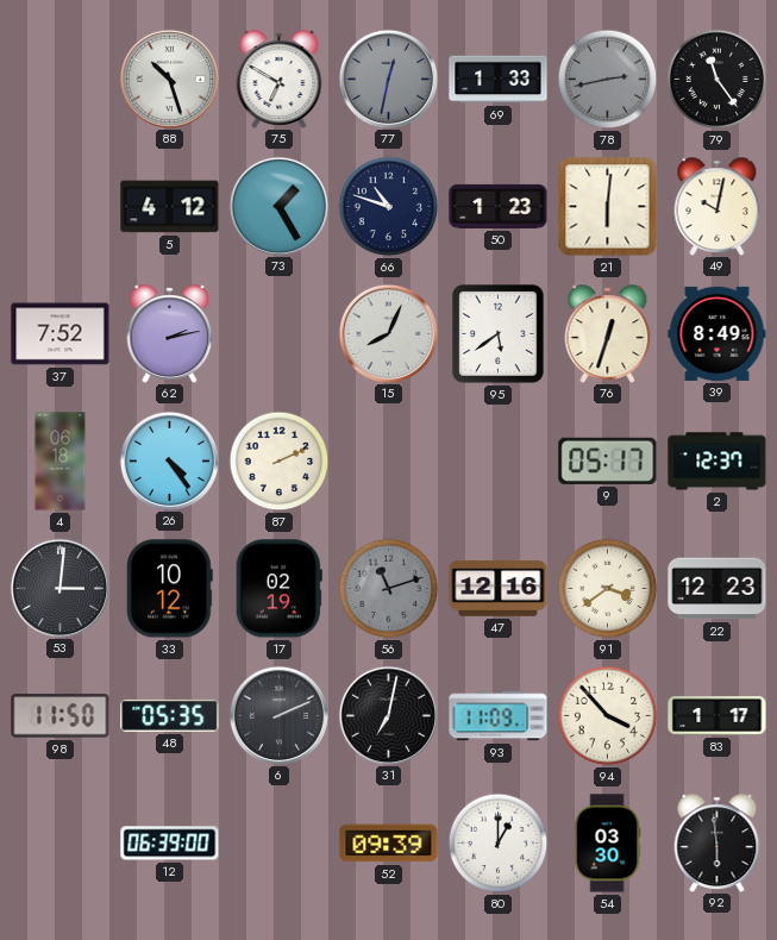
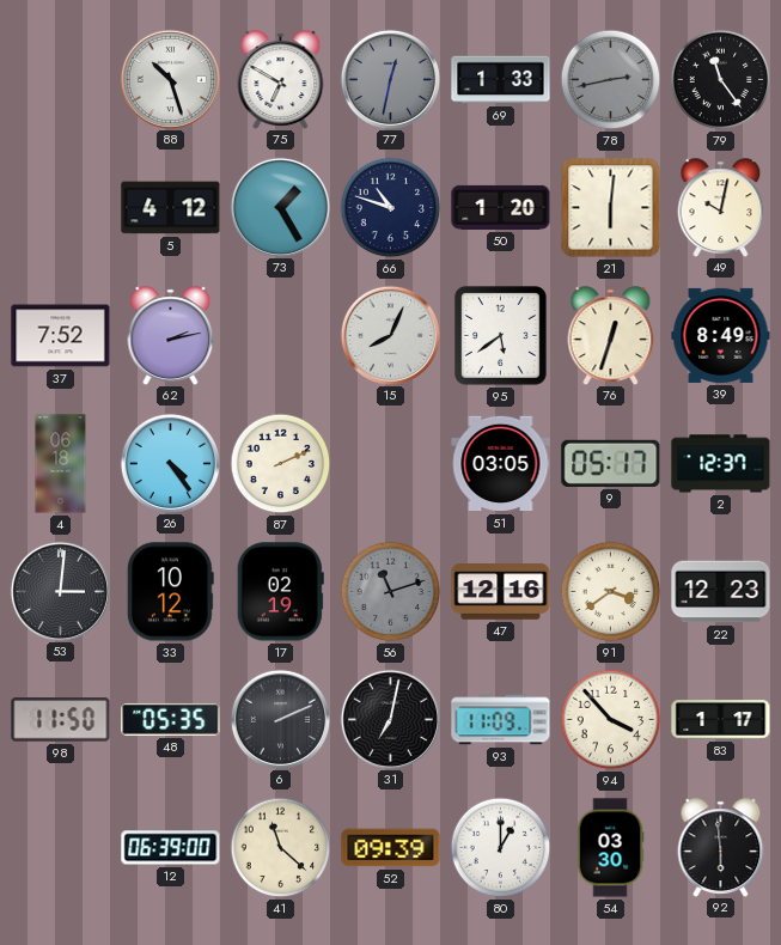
50: 1:23 -> 1:20 (501, 207)
51: none -> 03:05 (501, 464)
41: none -> 11:22 (281, 848)
